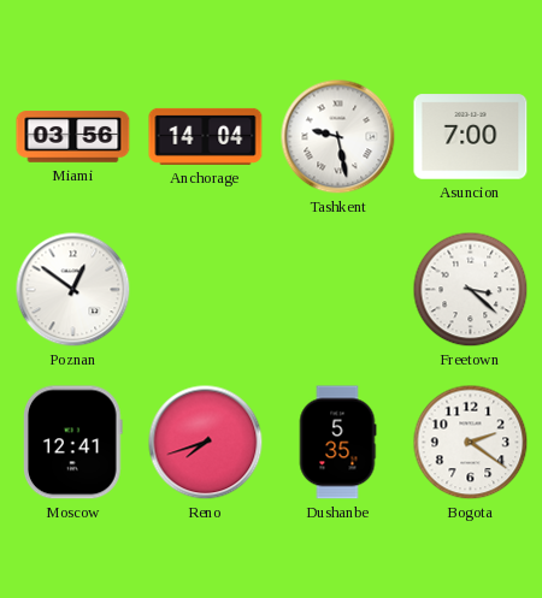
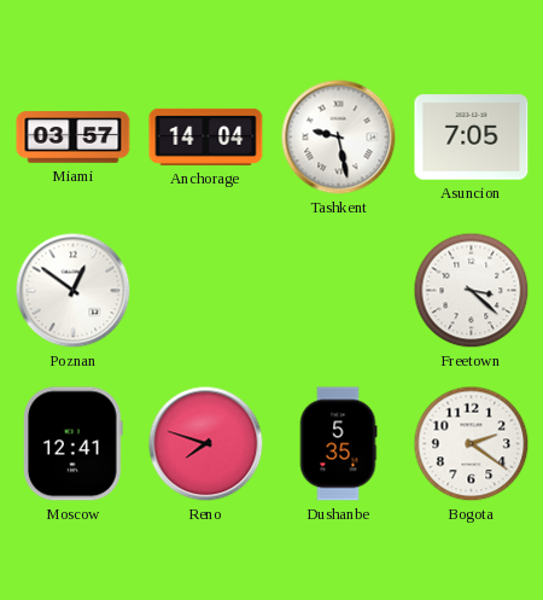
Miami: 03:56 -> 03:57 (74, 138)
Asuncion: 7:00 -> 7:05 (472, 138)
Reno: 7:42 -> 7:48 (206, 444)
